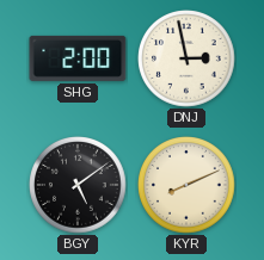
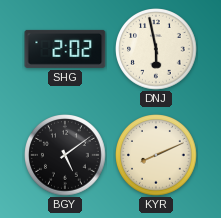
SHG: 2:00 -> 2:02 (65, 49)
DNJ: 2:58 -> 5:58 (156, 49)
